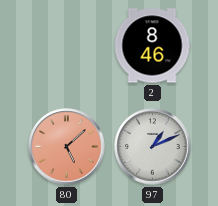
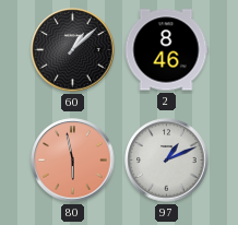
60: none -> 1:08 (73, 50)
80: 5:08 -> 5:58 (73, 161)
